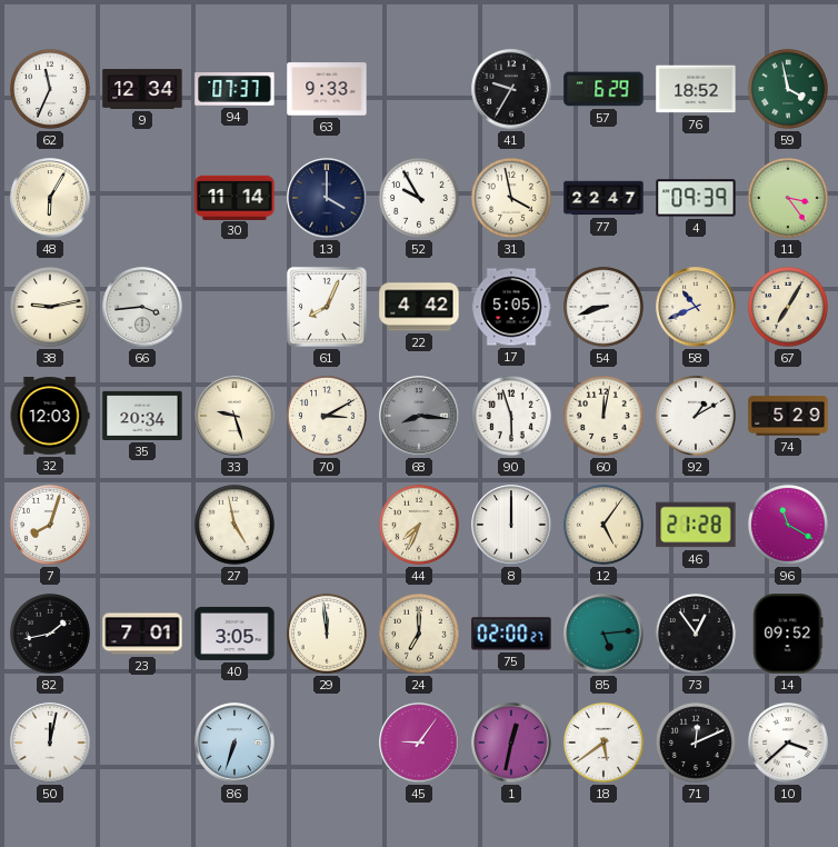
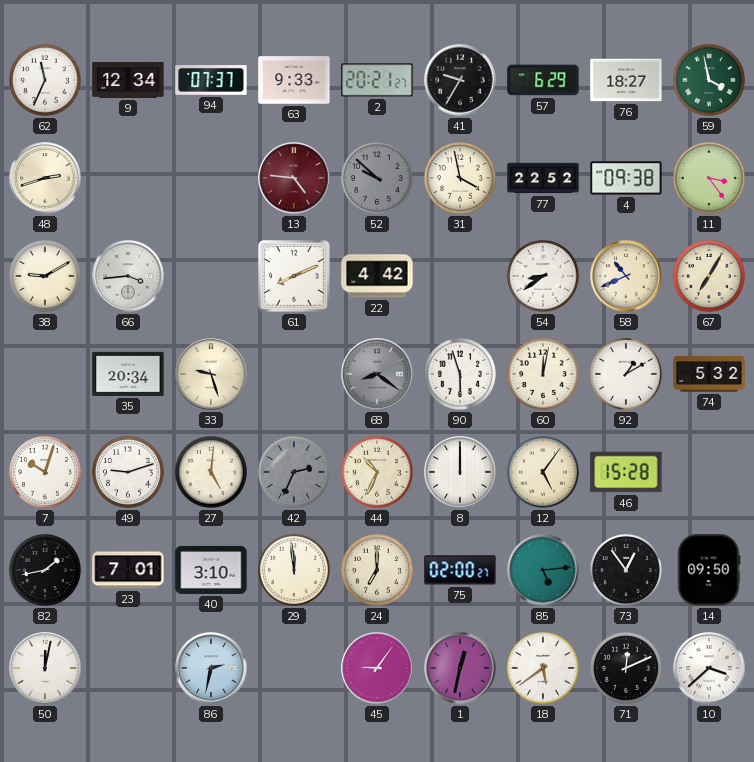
2: none -> 20:21 (377, 80)
76: 18:52 -> 18:27 (626, 80)
48: 6:05 -> 2:42 (45, 178)
30: 11:14 -> none (235, 197)
13: 4:00 -> 4:46 (294, 178)
13 dial: navy -> burgundy (294, 178)
52: 9:55 -> 9:52 (377, 178)
52 dial: white -> grey (377, 178)
77: 22:47 -> 22:52 (543, 178)
4: 09:39 -> 09:38 (626, 178)
38: 9:13 -> 9:10 (45, 276)
61: 8:04 -> 8:11 (294, 276)
17: 5:05 -> none (511, 307)
54: 8:42 -> 8:39 (543, 276)
32: 12:03 -> none (50, 416)
70: 3:10 -> none (327, 416)
68: 8:16 -> 8:21 (377, 374)
74: 5:29 -> 5:32 (709, 374)
7: 8:03 -> 10:03 (45, 472)
49: none -> 9:12 (128, 472)
27: 4:58 -> 5:01 (211, 472)
42: none -> 2:34 (294, 472)
44: 7:34 -> 10:34 (377, 472)
46: 21:28 -> 15:28 (626, 472)
96: 11:20 -> none (788, 525)
40: 3:05 -> 3:10 (211, 570)
14: 09:52 -> 09:50 (709, 570)
86: 6:33 -> 2:32 (211, 668)
